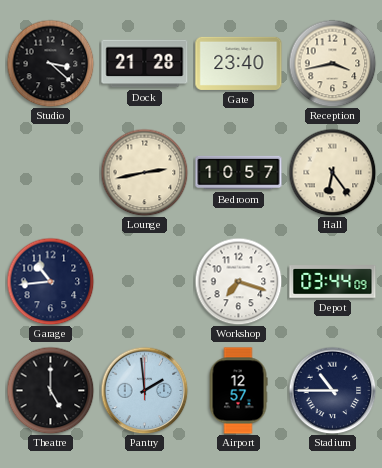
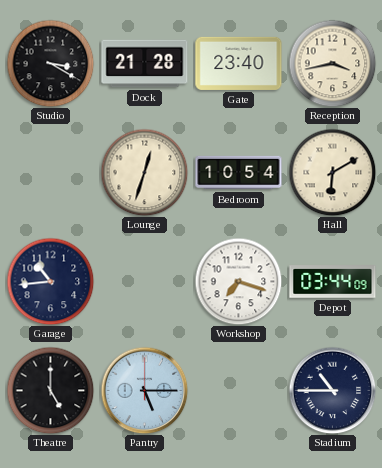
Studio: 3:22 -> 3:20 (50, 63)
Lounge: 2:43 -> 12:33 (144, 172)
Bedroom: 10:57 -> 10:54 (239, 173)
Hall: 6:24 -> 6:10 (332, 172)
Pantry: 1:59 -> 5:15 (144, 390)
Airport: 12:57 -> none (238, 391)
